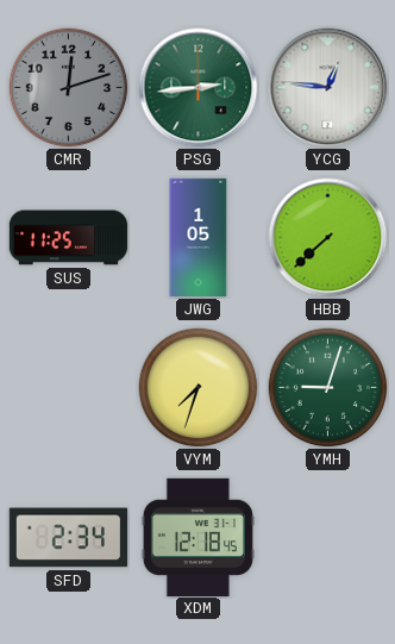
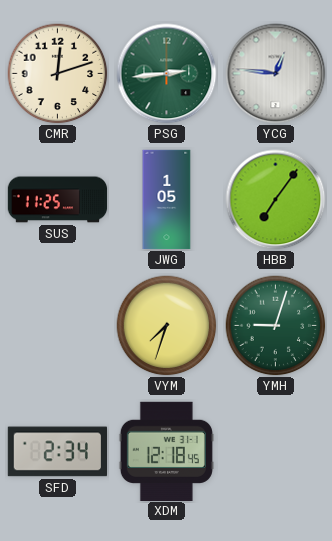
CMR dial: grey -> cream (58, 74)
HBB: 7:38 -> 7:06 (276, 200)
